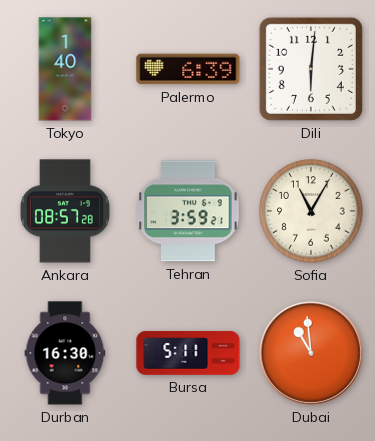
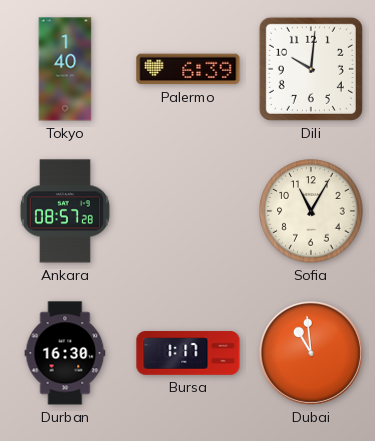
Dili: 6:01 -> 10:01 (311, 69)
Tehran: 3:59 -> none (188, 211)
Bursa: 5:11 -> 1:17 (188, 353)
